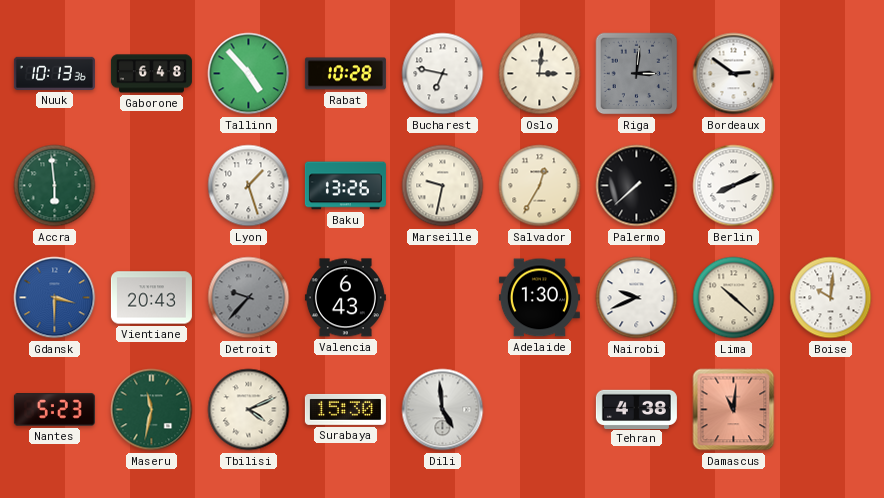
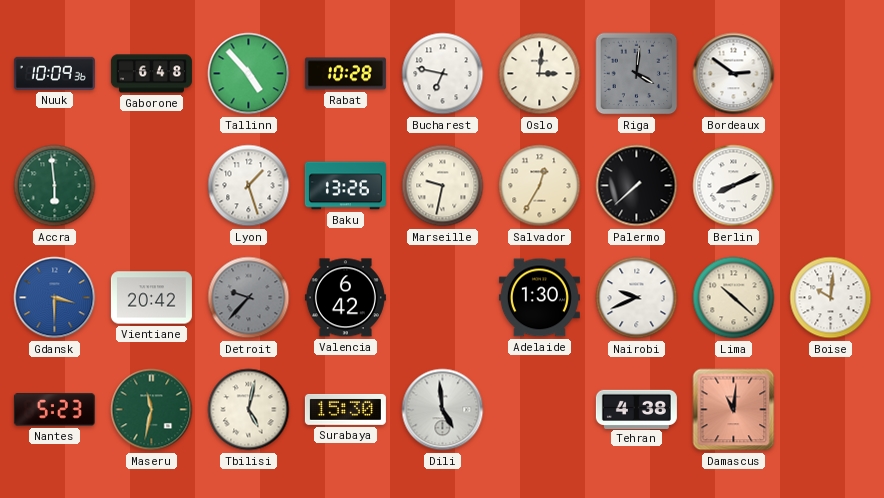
Nuuk: 10:13 -> 10:09 (54, 73)
Riga: 3:01 -> 4:01 (637, 74)
Vientiane: 20:43 -> 20:42 (151, 298)
Valencia: 6:43 -> 6:42 (345, 298)
Tbilisi: 4:11 -> 5:02 (249, 410)
